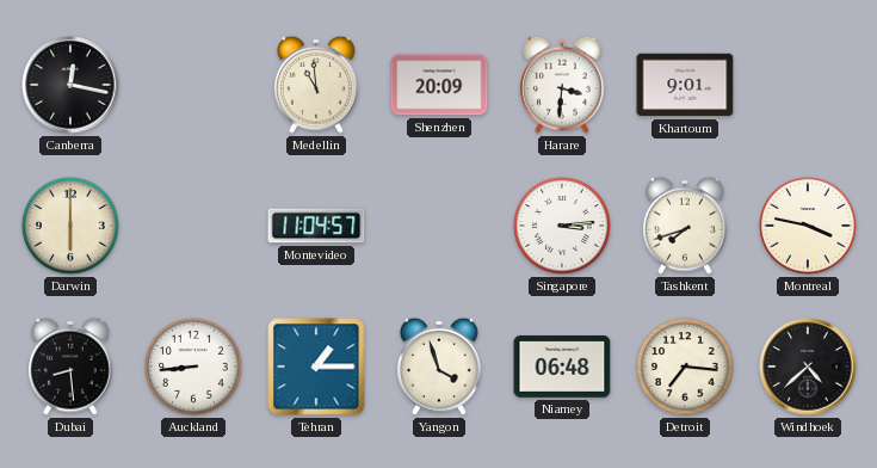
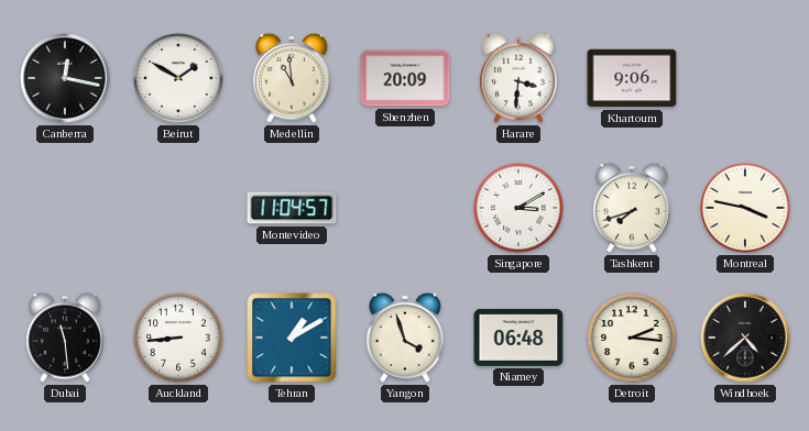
Beirut: none -> 1:50 (178, 78)
Khartoum: 9:01 -> 9:06 (632, 78)
Darwin: 6:00 -> none (70, 226)
Singapore: 3:14 -> 3:10 (518, 208)
Dubai: 8:29 -> 11:29 (66, 338)
Tehran: 1:15 -> 1:10 (292, 338)
Detroit: 7:16 -> 2:16 (632, 338)
